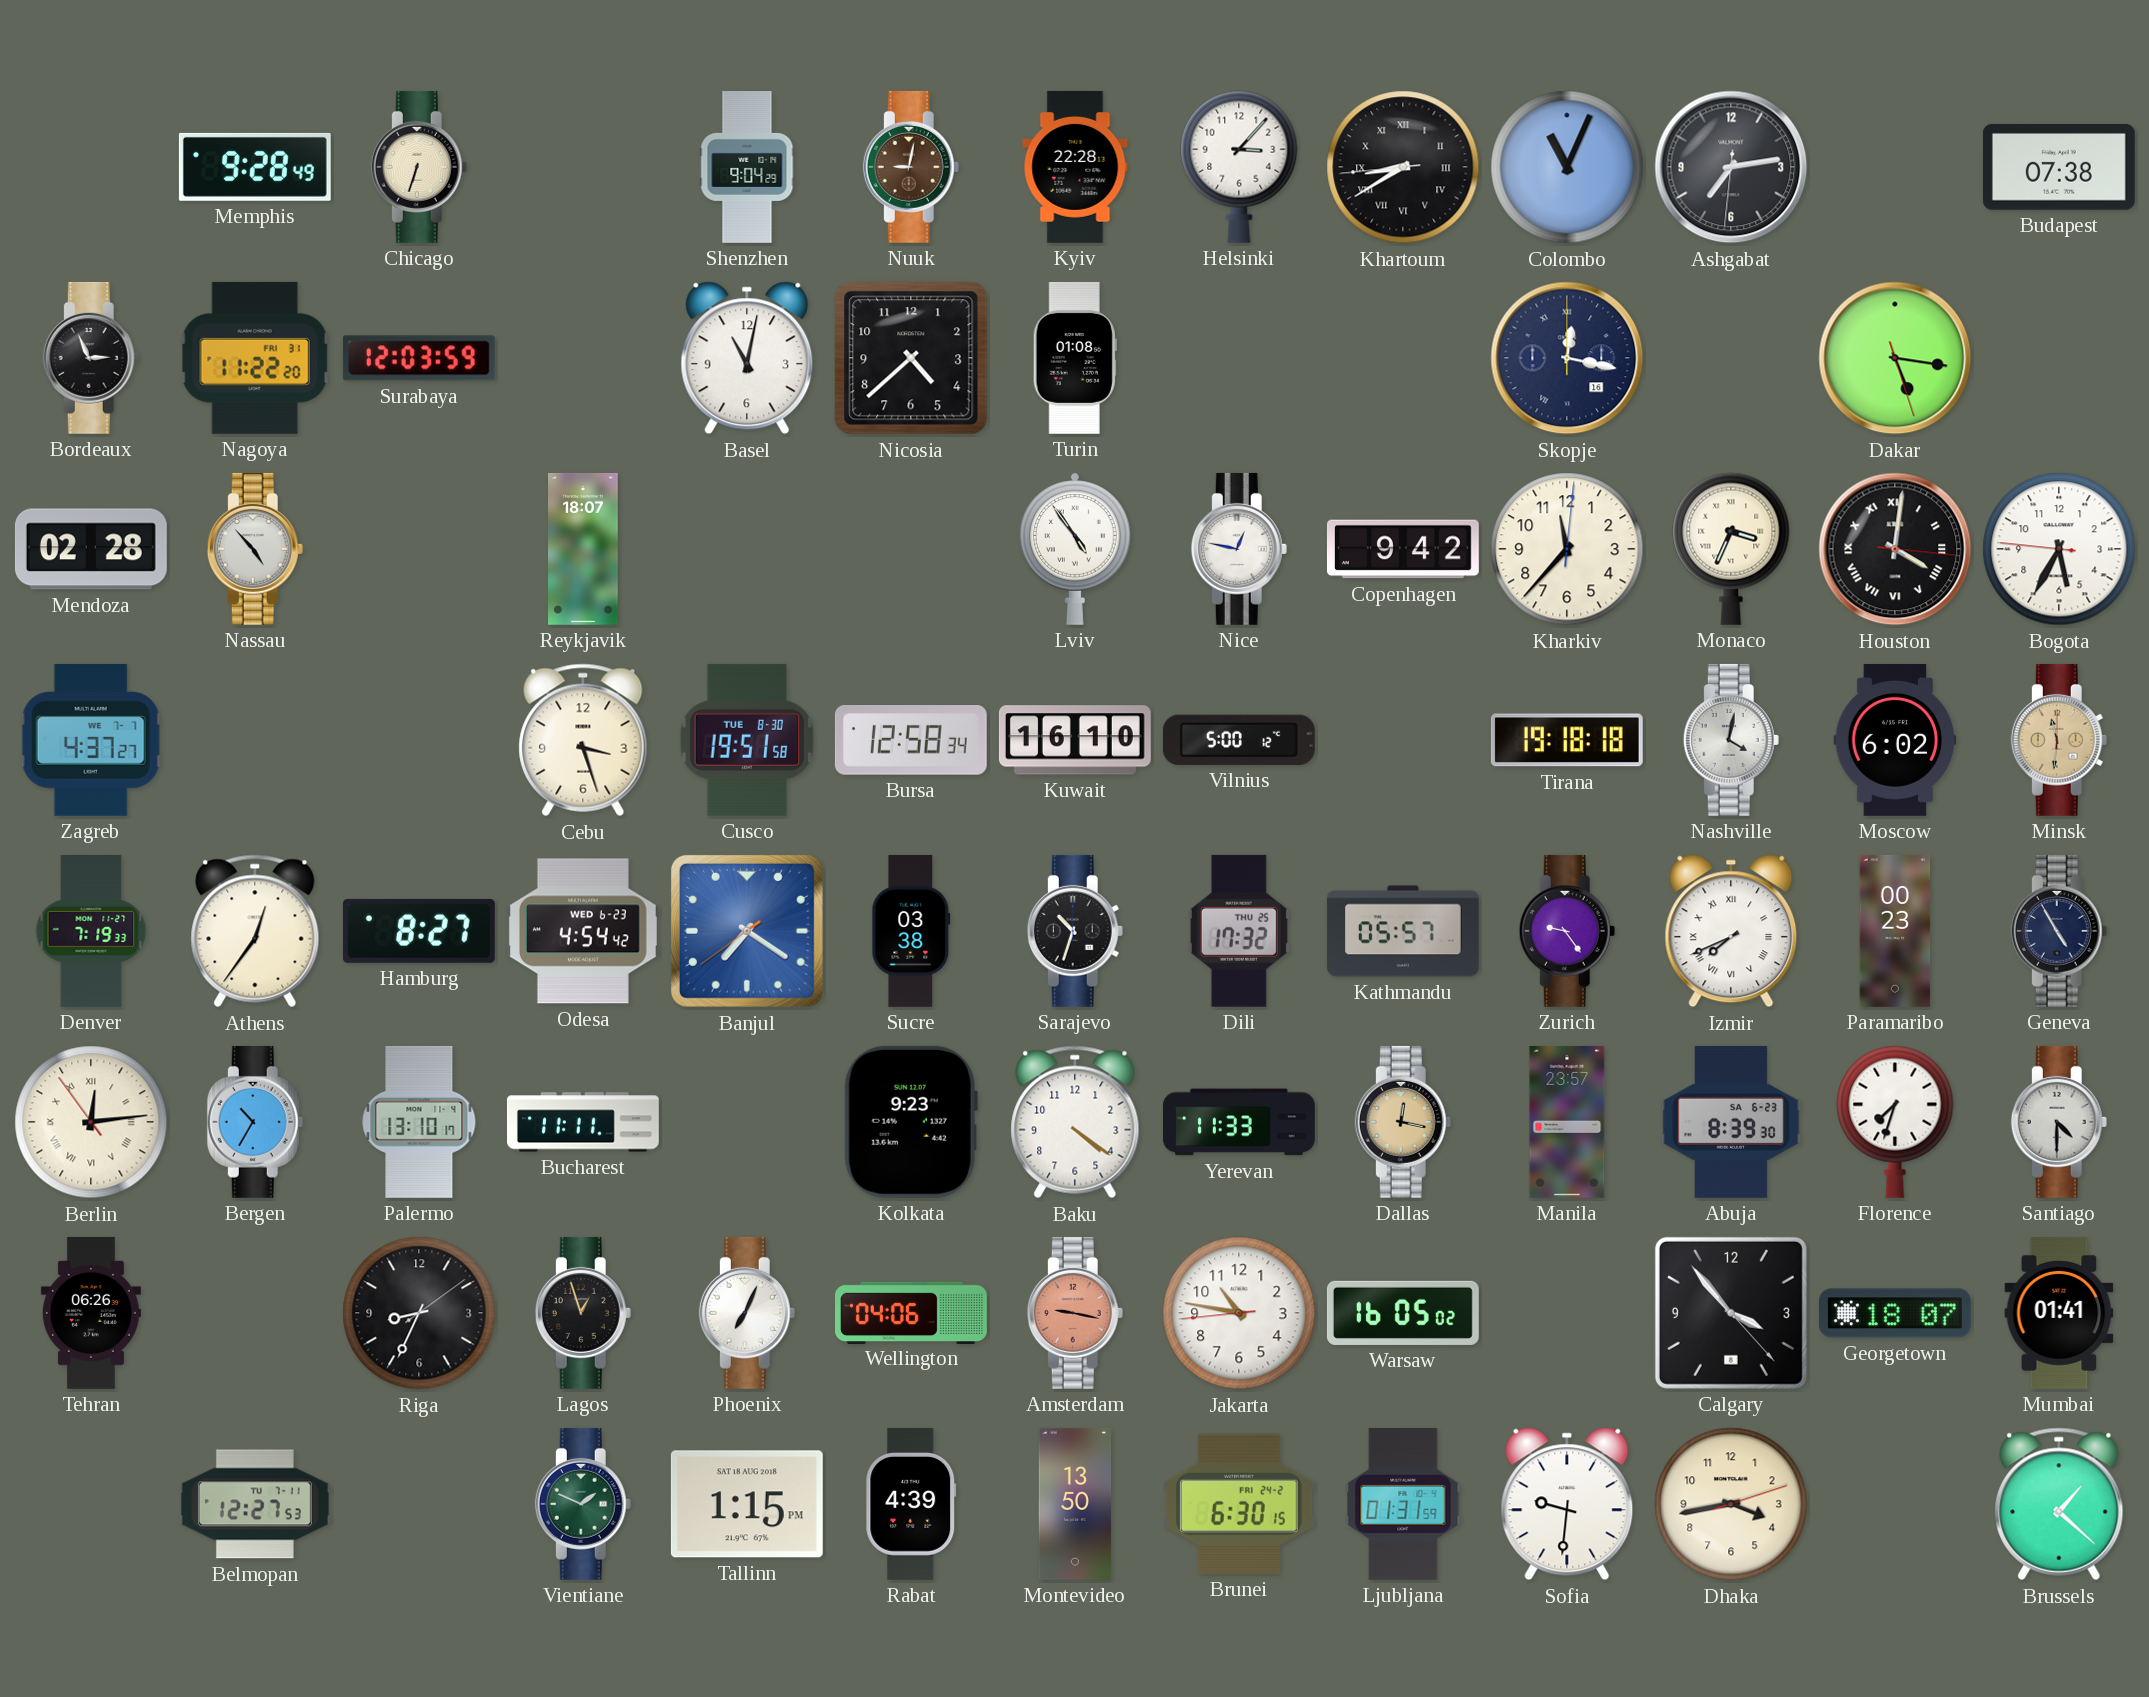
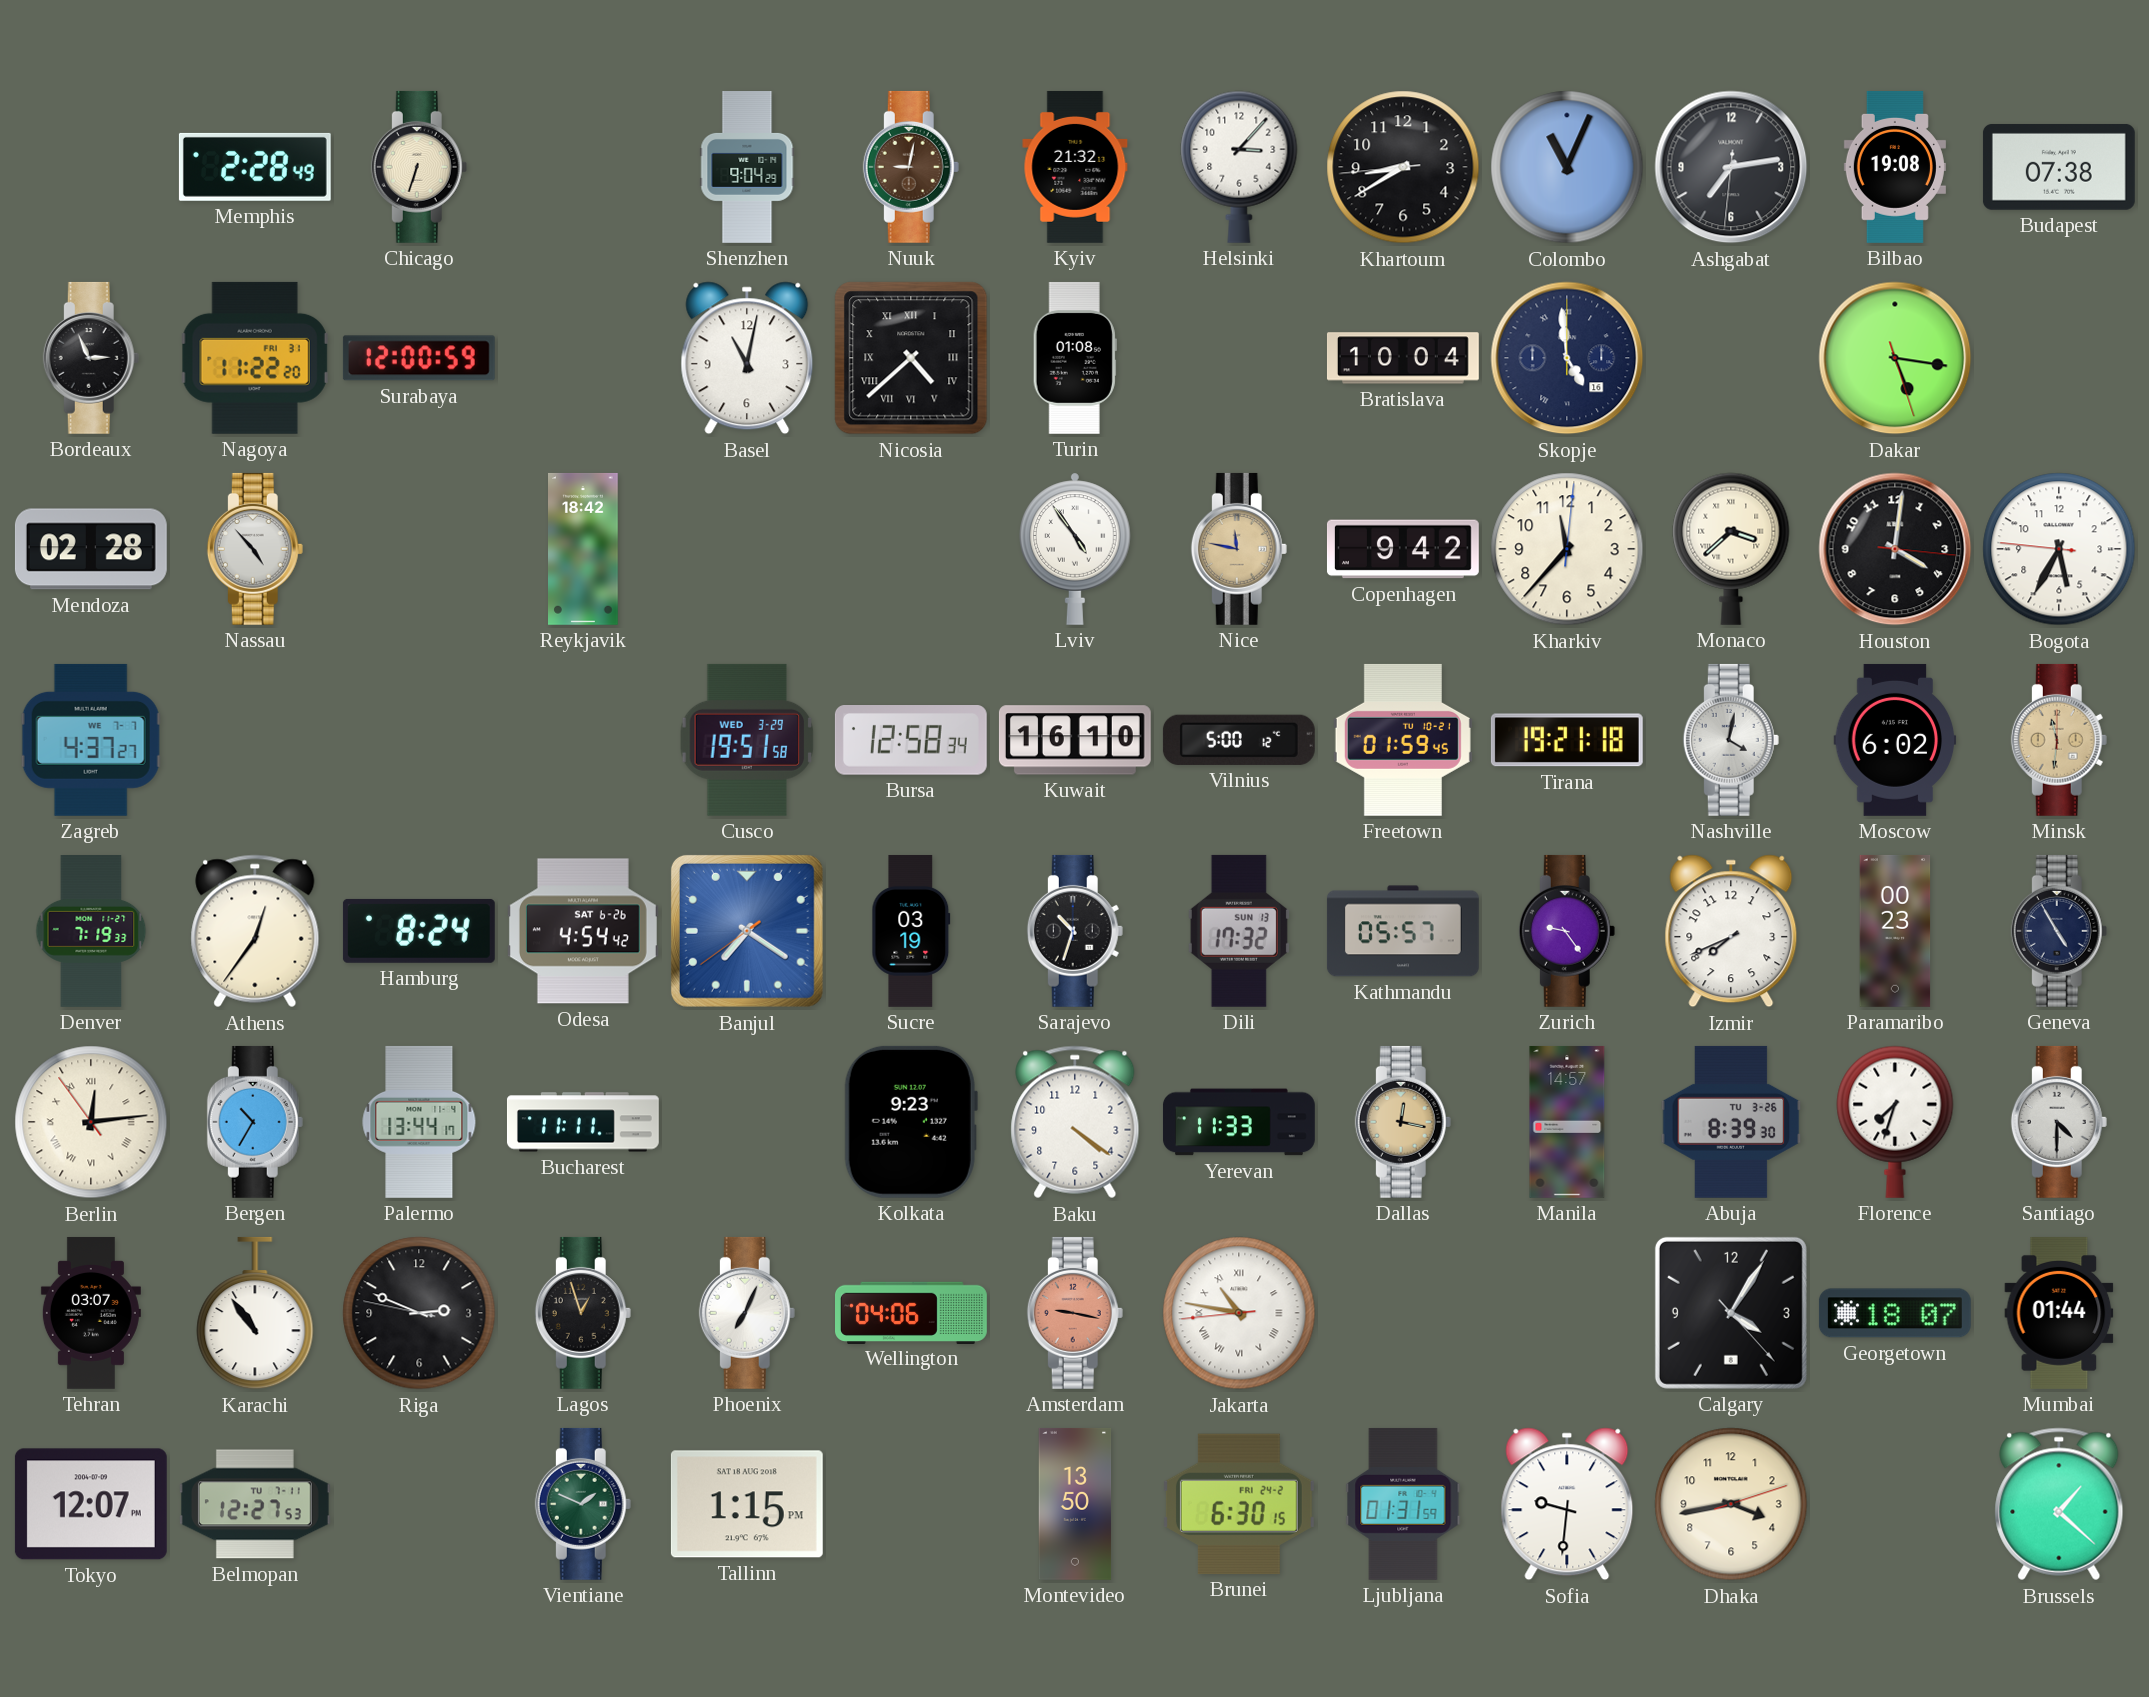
Memphis: 9:28 -> 2:28 (255, 167)
Kyiv: 22:28 -> 21:32 (1075, 167)
Khartoum numerals: Roman -> Arabic (1403, 167)
Bilbao: none -> 19:08 (1895, 167)
Surabaya: 12:03 -> 12:00 (419, 358)
Nicosia numerals: Arabic -> Roman (911, 358)
Bratislava: none -> 10:04 (1403, 358)
Skopje: 12:17 -> 4:59 (1567, 358)
Reykjavik: 18:07 -> 18:42 (584, 549)
Nice: 12:47 -> 11:47 (1239, 549)
Nice dial: white -> champagne (1239, 549)
Monaco: 3:34 -> 3:38 (1731, 549)
Houston numerals: Roman -> Arabic (1895, 549)
Cebu: 3:27 -> none (583, 740)
Cusco date: TUE 8-30 -> WED 3-29 (747, 740)
Freetown: none -> 01:59 (1403, 740)
Tirana: 19:18 -> 19:21 (1567, 740)
Hamburg: 8:27 -> 8:24 (419, 931)
Odesa date: WED 6-23 -> SAT 6-26 (583, 931)
Sucre: 03:38 -> 03:19 (911, 931)
Dili date: THU 25 -> SUN 13 (1239, 931)
Izmir numerals: Roman -> Arabic (1731, 931)
Palermo: 13:10 -> 13:44 (419, 1122)
Manila: 23:57 -> 14:57 (1567, 1122)
Abuja date: SA 6-23 -> TU 3-26 (1731, 1122)
Tehran: 06:26 -> 03:07 (91, 1313)
Karachi: none -> 10:54 (255, 1313)
Riga: 8:34 -> 2:48 (419, 1313)
Jakarta numerals: Arabic -> Roman (1239, 1313)
Warsaw: 16:05 -> none (1403, 1313)
Calgary: 3:53 -> 4:05 (1731, 1313)
Mumbai: 01:41 -> 01:44 (2059, 1313)
Tokyo: none -> 12:07 (91, 1504)
Rabat: 4:39 -> none (911, 1504)
